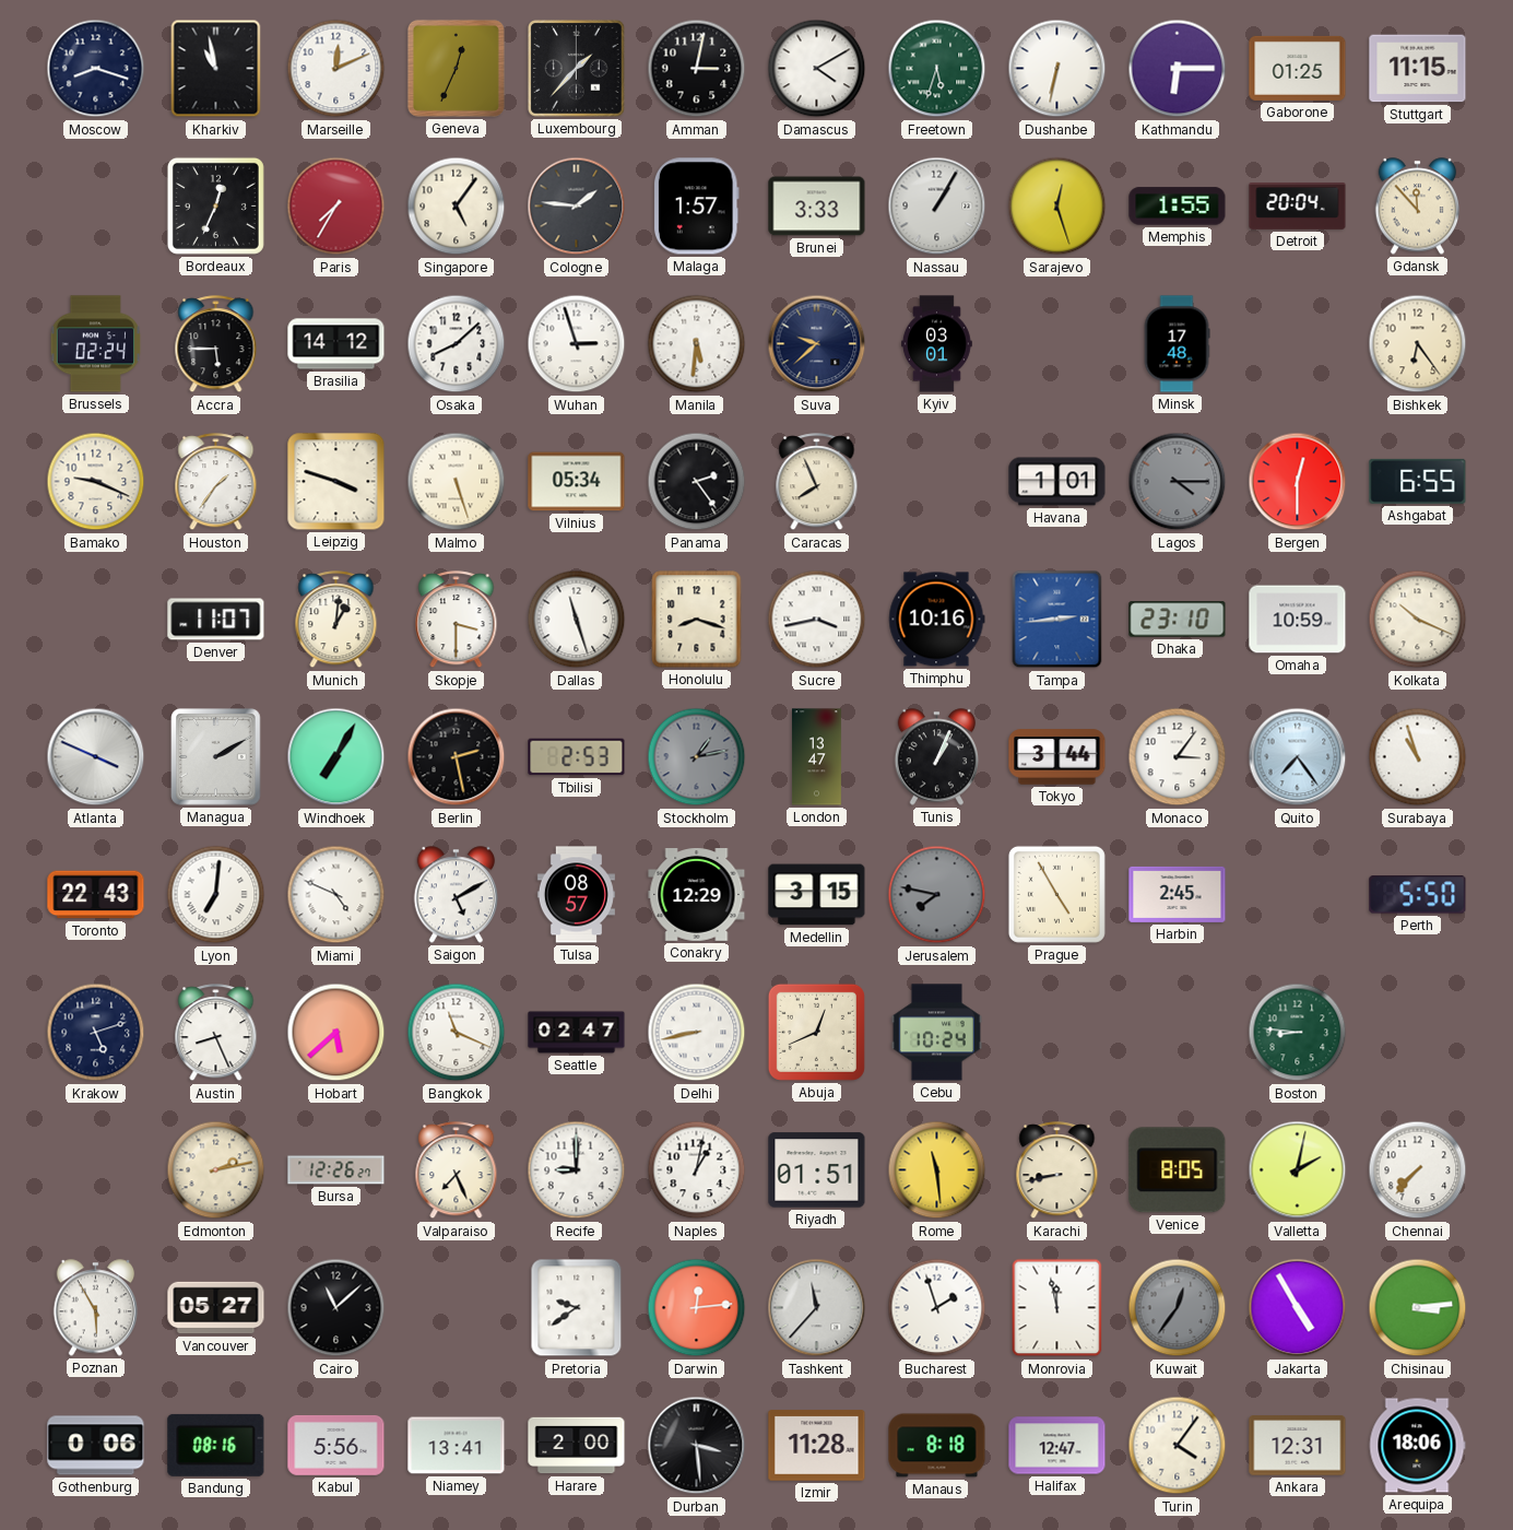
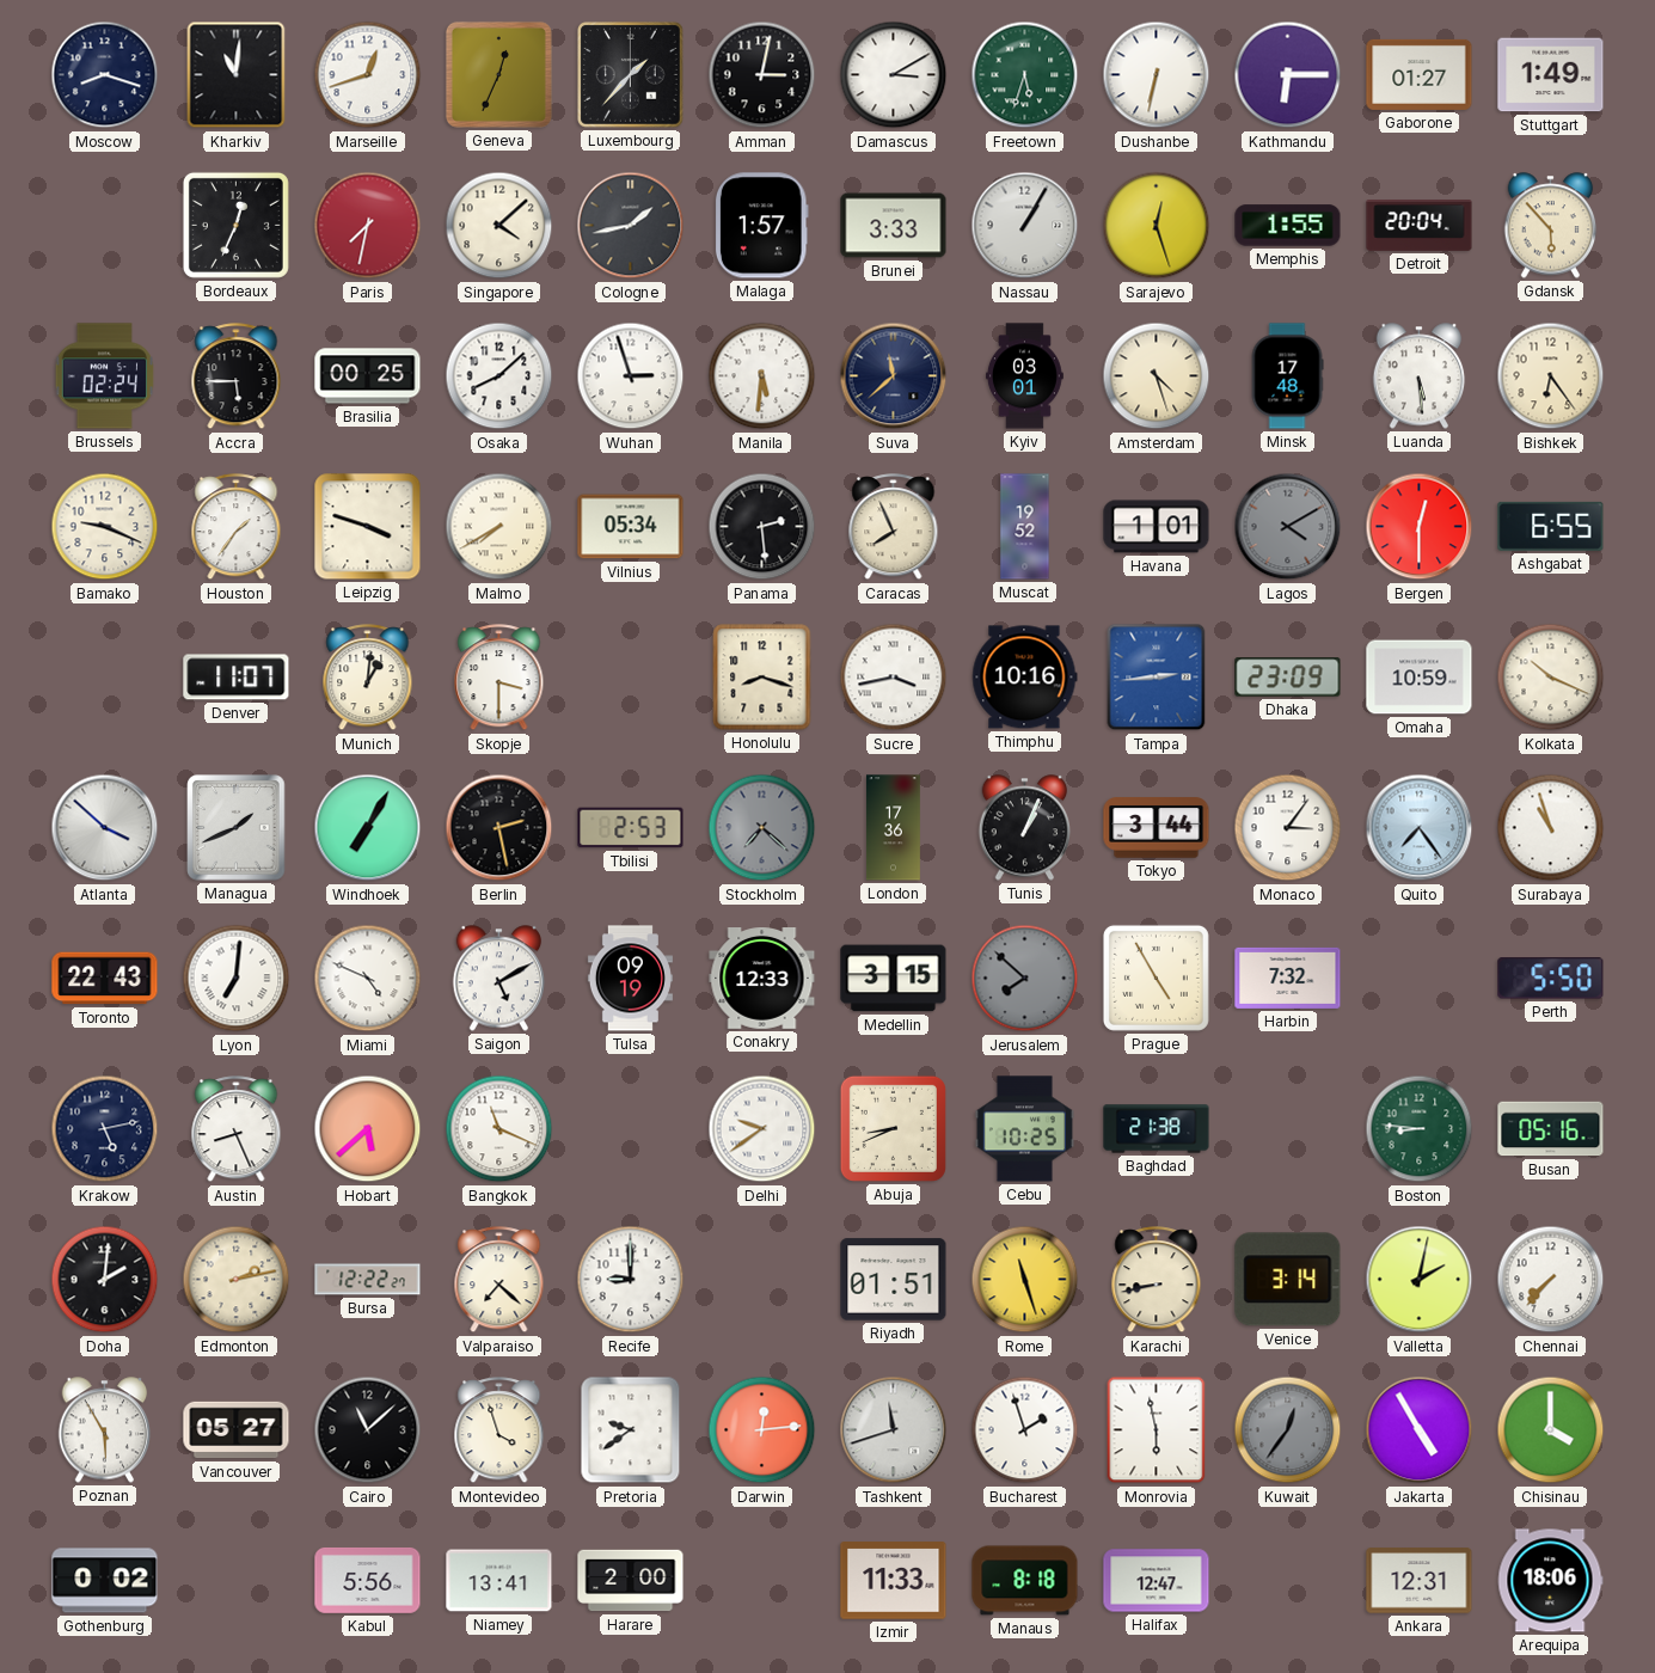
Kharkiv: 10:58 -> 11:01 (237, 75)
Marseille: 12:11 -> 12:42 (368, 75)
Damascus: 4:10 -> 3:10 (894, 75)
Gaborone: 01:25 -> 01:27 (1420, 74)
Stuttgart: 11:15 -> 1:49 (1551, 75)
Paris: 7:35 -> 7:32 (368, 226)
Singapore: 5:06 -> 4:08 (499, 226)
Cologne: 1:46 -> 1:43 (631, 226)
Gdansk: 11:53 -> 5:53 (1551, 226)
Brasilia: 14:12 -> 00:25 (368, 376)
Suva: 9:38 -> 11:38 (894, 376)
Amsterdam: none -> 4:27 (1157, 376)
Luanda: none -> 5:29 (1420, 376)
Malmo: 5:27 -> 7:40 (499, 527)
Panama: 2:24 -> 2:29 (762, 527)
Muscat: none -> 19:52 (1025, 527)
Lagos: 4:15 -> 4:10 (1288, 527)
Dallas: 11:27 -> none (577, 620)
Dhaka: 23:10 -> 23:09 (1288, 678)
Atlanta: 3:49 -> 3:52 (105, 828)
Managua: 2:10 -> 1:41 (237, 828)
Stockholm: 1:13 -> 7:22 (762, 828)
London: 13:47 -> 17:36 (893, 828)
Tulsa: 08:57 -> 09:19 (630, 979)
Conakry: 12:29 -> 12:33 (762, 979)
Jerusalem: 7:47 -> 7:52 (1025, 979)
Harbin: 2:45 -> 7:32 (1288, 978)
Krakow: 5:12 -> 5:13 (105, 1129)
Seattle: 02:47 -> none (577, 1033)
Delhi: 8:43 -> 9:39 (762, 1129)
Abuja: 12:41 -> 8:41 (893, 1128)
Cebu: 10:24 -> 10:25 (1024, 1129)
Baghdad: none -> 21:38 (1157, 1129)
Busan: none -> 05:16 (1551, 1129)
Doha: none -> 2:01 (105, 1280)
Bursa: 12:26 -> 12:22 (368, 1280)
Valparaiso: 7:26 -> 7:22 (499, 1280)
Naples: 1:02 -> none (697, 1170)
Rome: 11:29 -> 11:27 (1025, 1280)
Venice: 8:05 -> 3:14 (1288, 1280)
Montevideo: none -> 3:57 (499, 1430)
Tashkent: 11:37 -> 11:42 (894, 1430)
Monrovia: 11:58 -> 5:58 (1157, 1430)
Chisinau: 3:14 -> 4:00 (1551, 1430)
Gothenburg: 0:06 -> 0:02 (105, 1581)
Bandung: 08:16 -> none (216, 1445)
Durban: 3:29 -> none (697, 1446)
Izmir: 11:28 -> 11:33 (894, 1581)
Turin: 4:06 -> none (1178, 1446)
